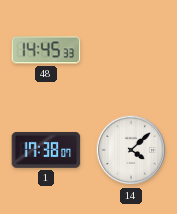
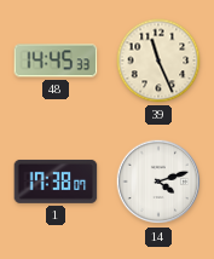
39: none -> 11:26 (158, 61)
14: 4:08 -> 4:12 (158, 182)
